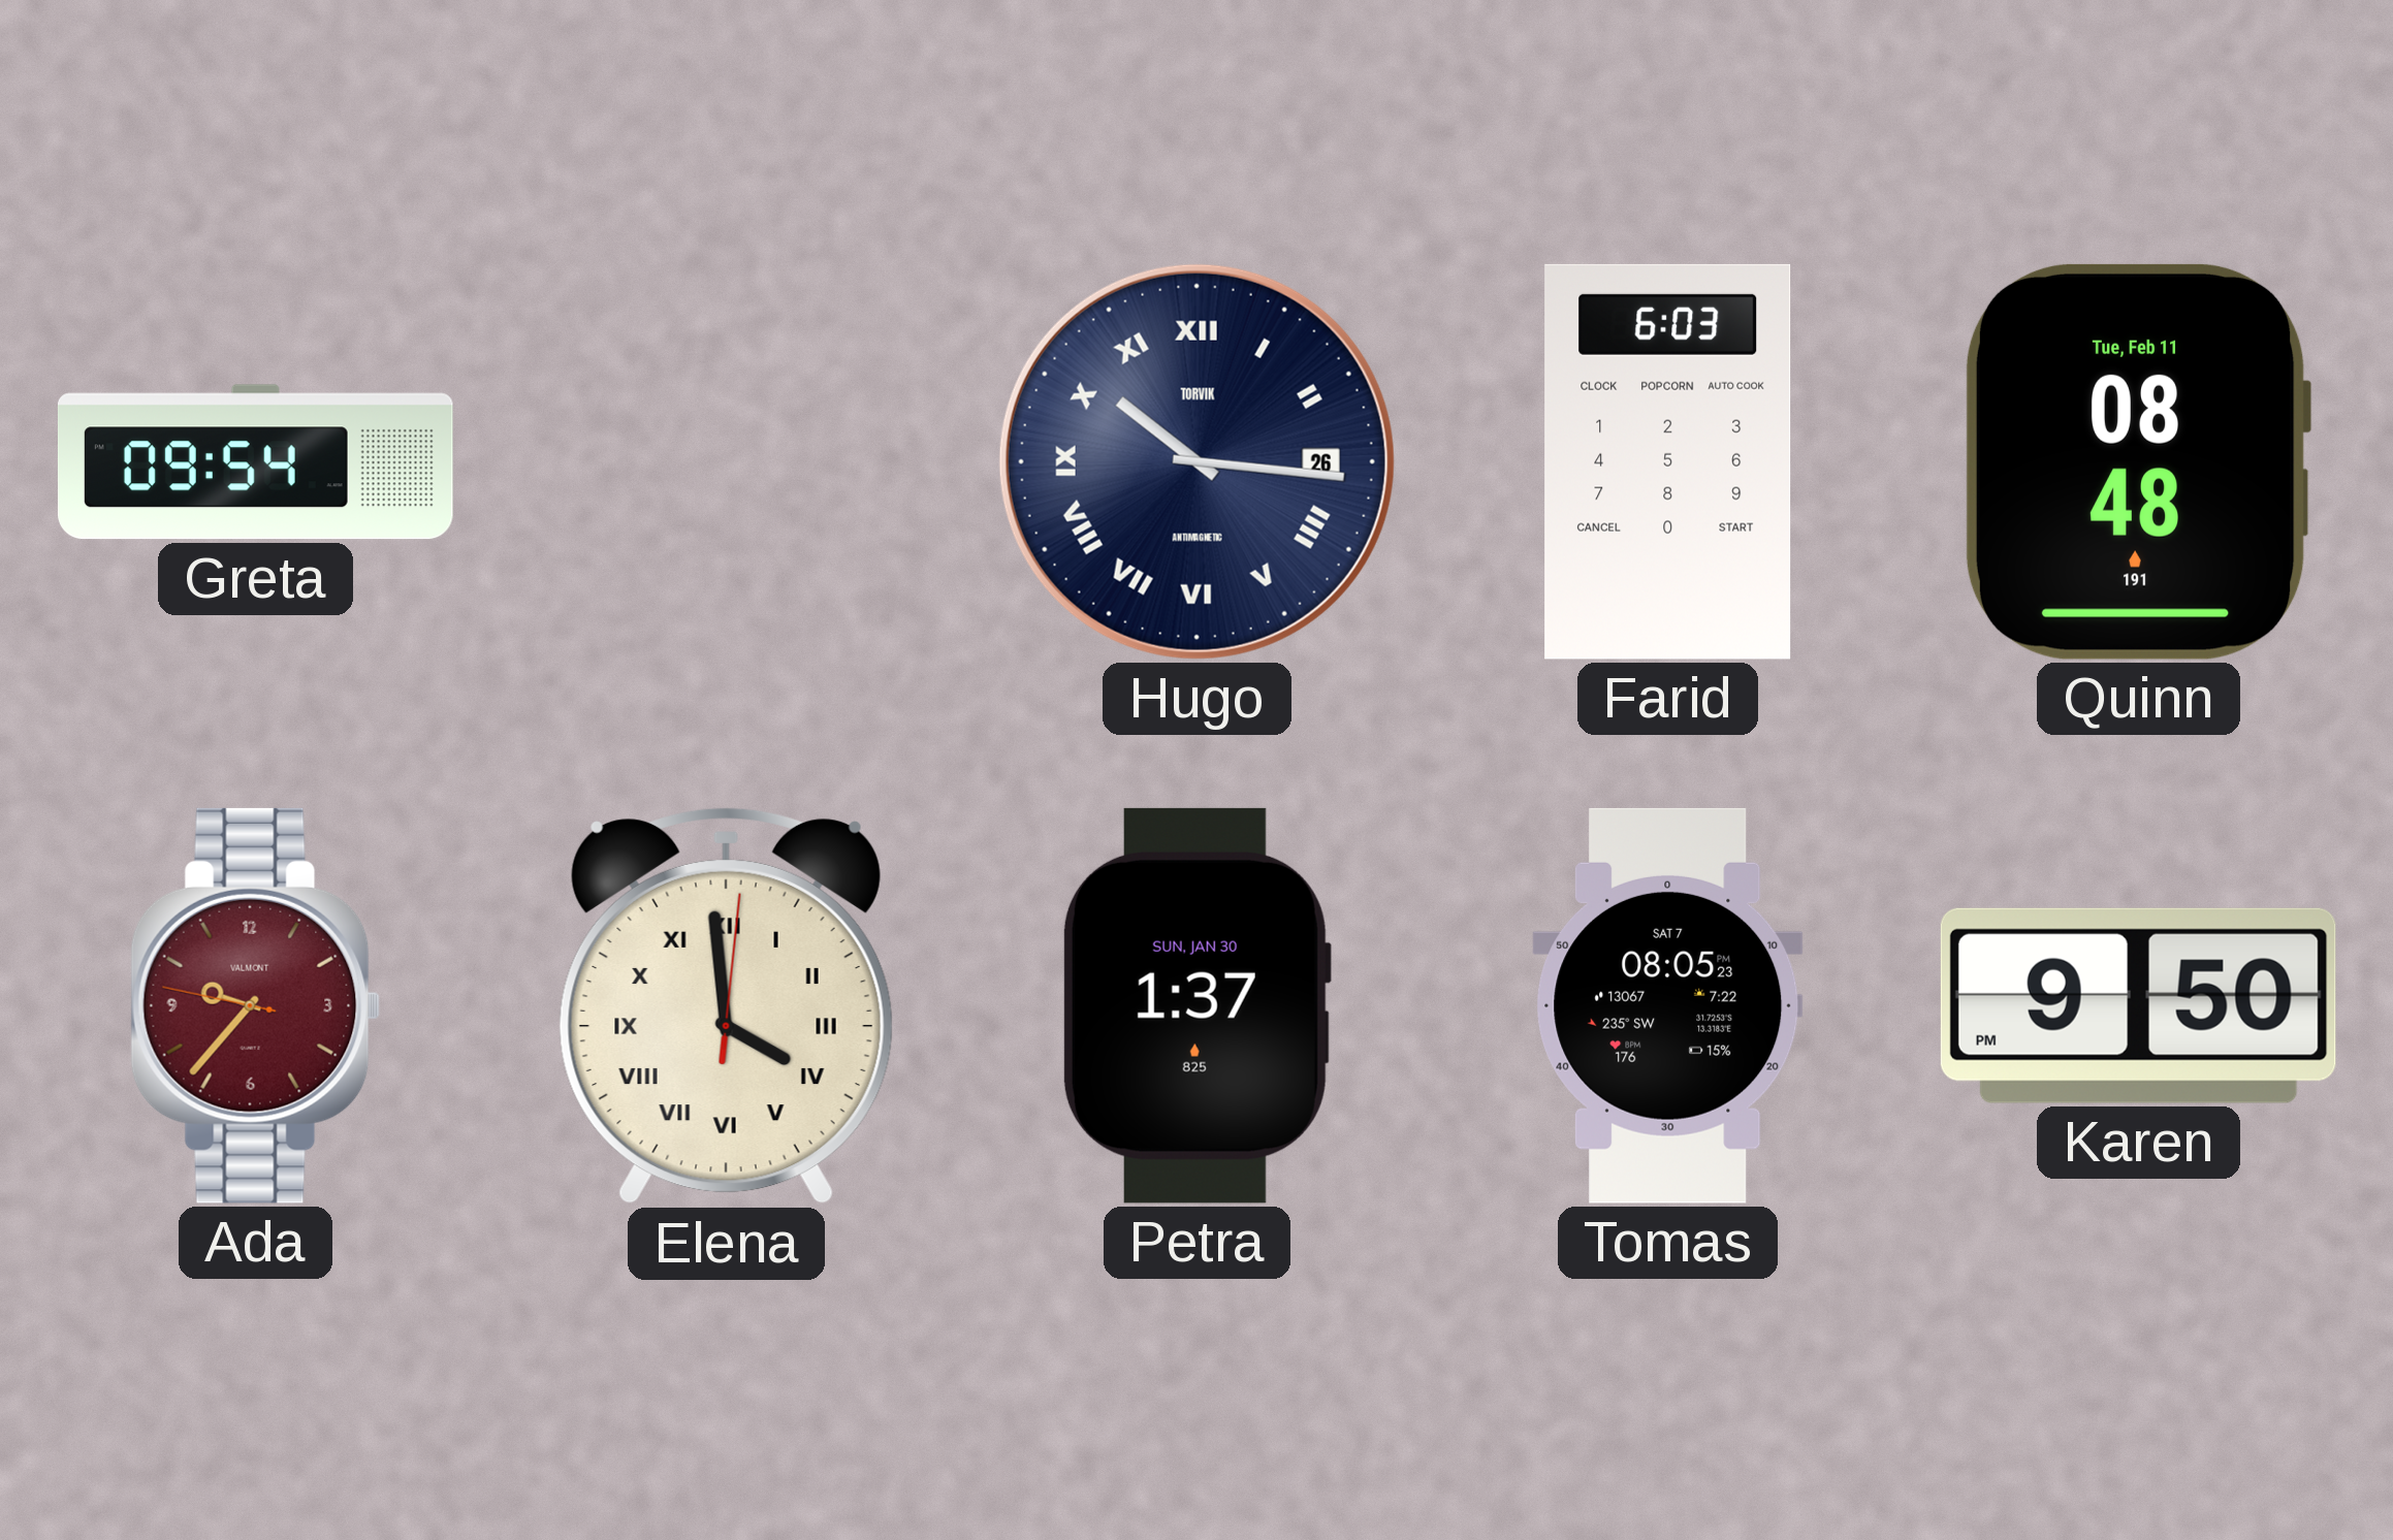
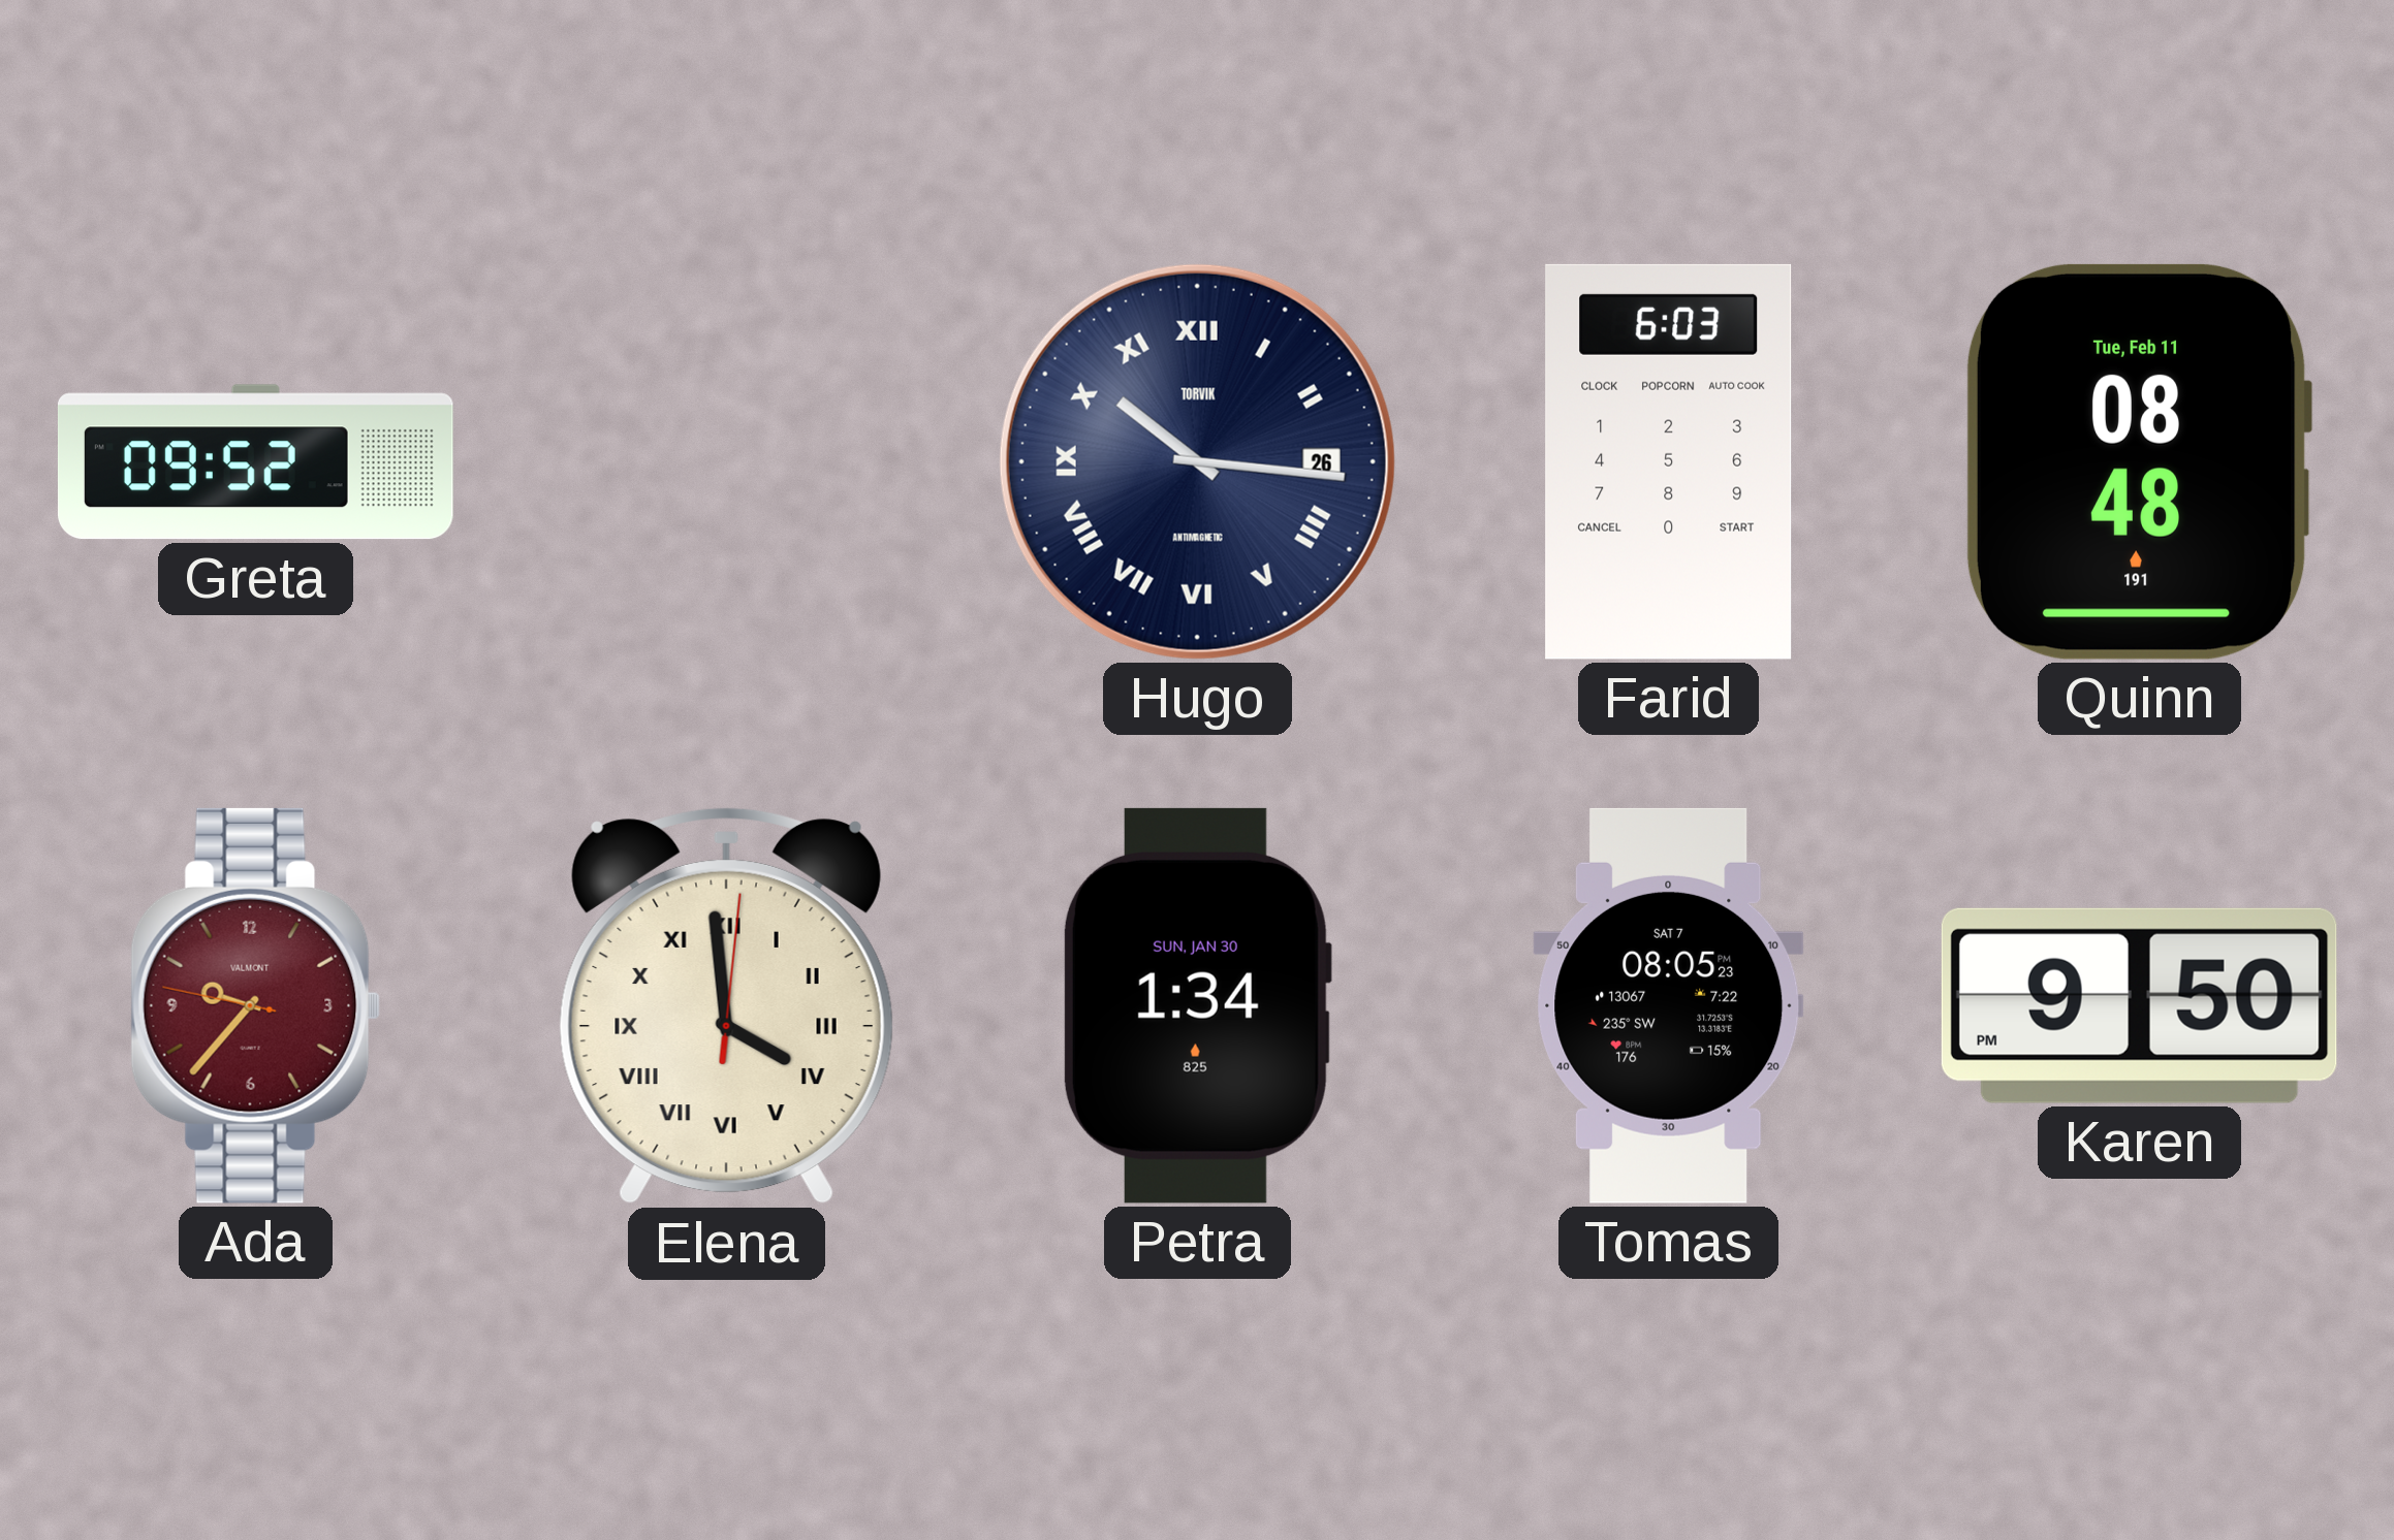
Greta: 09:54 -> 09:52 (255, 462)
Petra: 1:37 -> 1:34 (1197, 1005)
